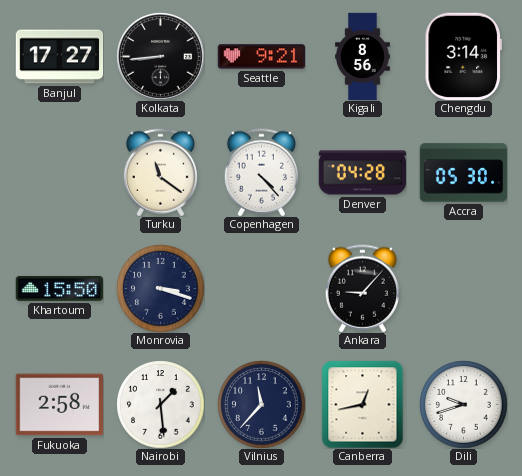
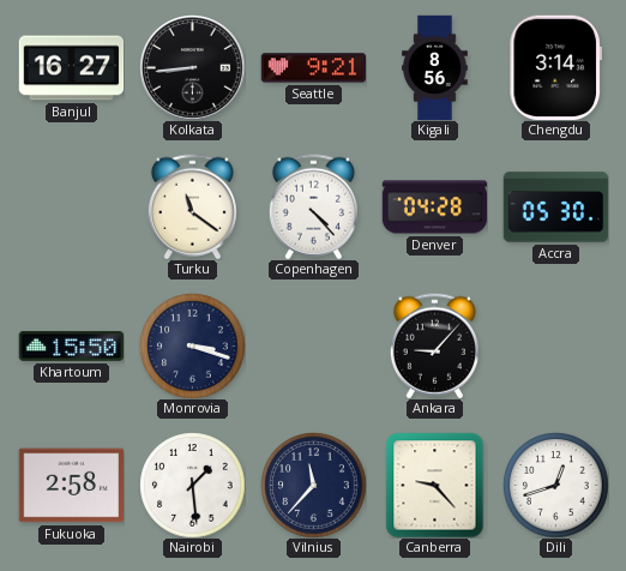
Banjul: 17:27 -> 16:27 (71, 68)
Canberra: 12:43 -> 9:23 (435, 485)
Dili: 9:42 -> 12:42 (555, 485)
